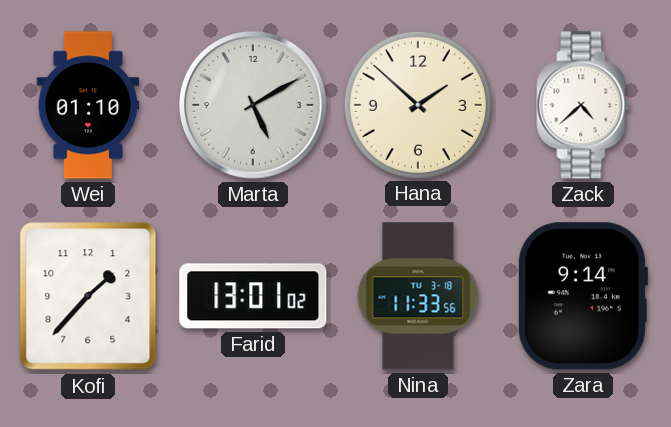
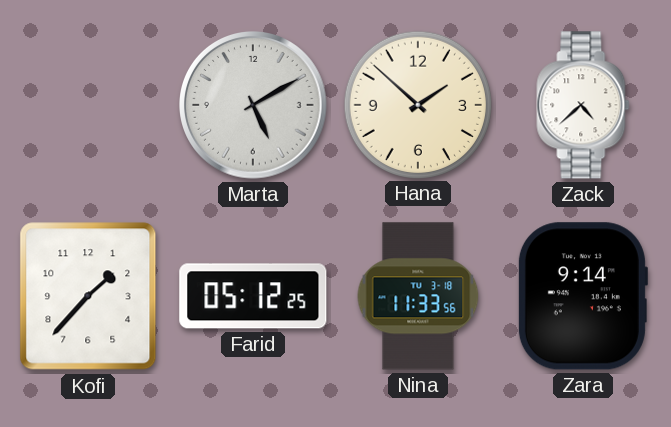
Wei: 01:10 -> none (88, 105)
Farid: 13:01 -> 05:12 (253, 296)
